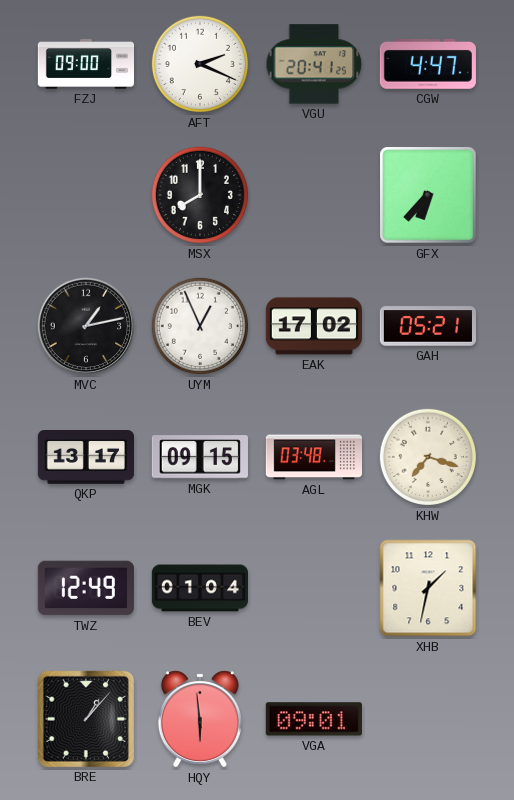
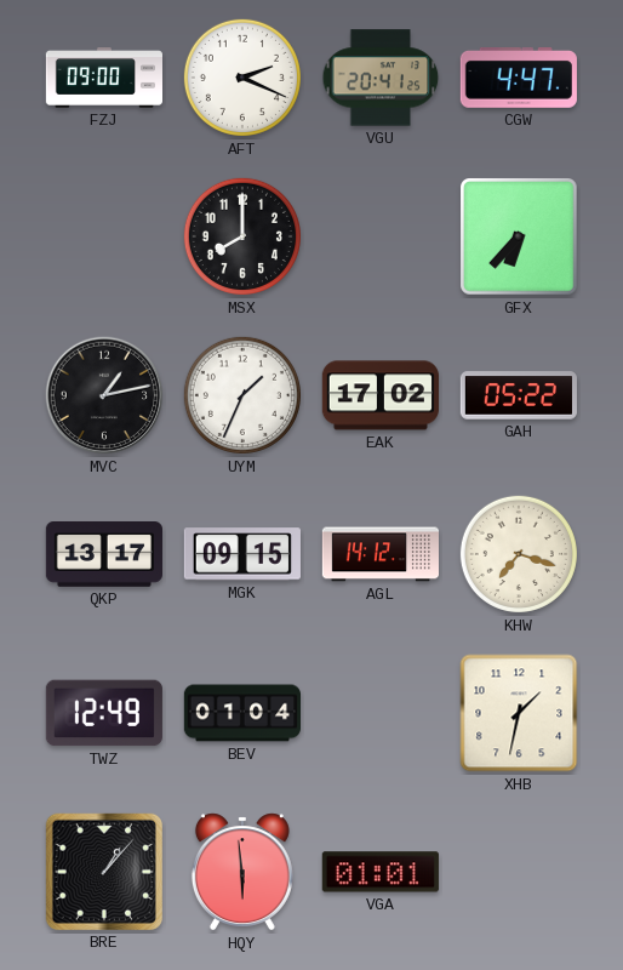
UYM: 12:56 -> 1:34 (242, 395)
GAH: 05:21 -> 05:22 (519, 395)
AGL: 03:48 -> 14:12 (379, 554)
VGA: 09:01 -> 01:01 (381, 872)
